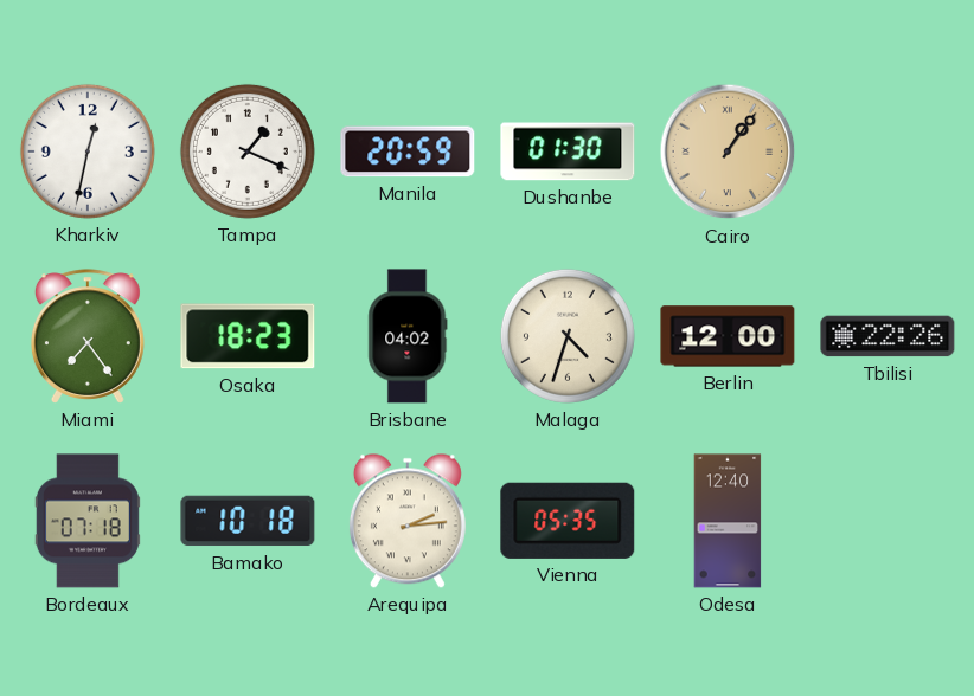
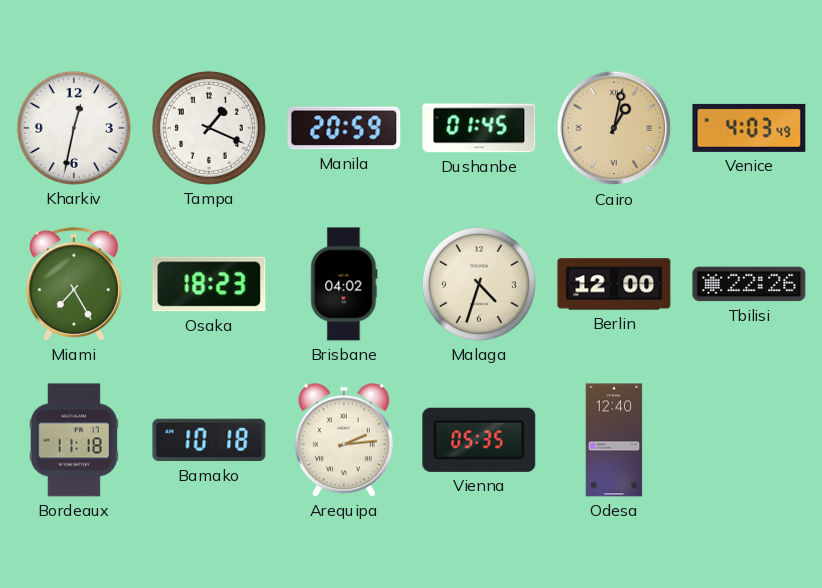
Dushanbe: 01:30 -> 01:45 (479, 128)
Cairo: 1:06 -> 1:02 (614, 128)
Venice: none -> 4:03 (749, 128)
Miami: 7:24 -> 7:25 (74, 284)
Bordeaux: 07:18 -> 11:18 (74, 440)
